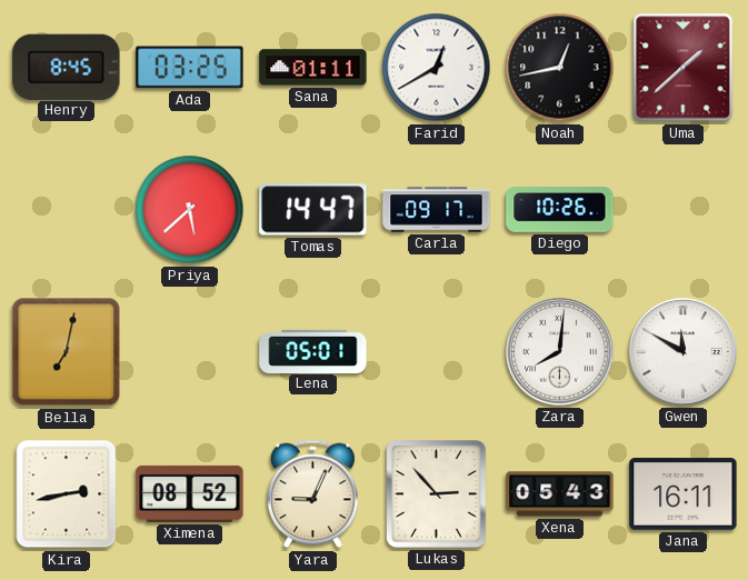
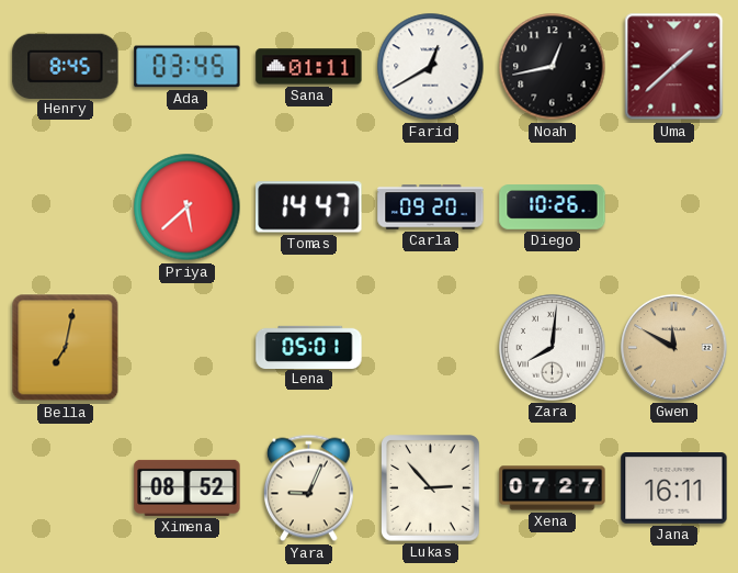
Ada: 03:25 -> 03:45 (188, 67)
Carla: 09:17 -> 09:20 (431, 207)
Gwen dial: white -> champagne (674, 348)
Kira: 2:43 -> none (67, 494)
Xena: 05:43 -> 07:27 (553, 488)
